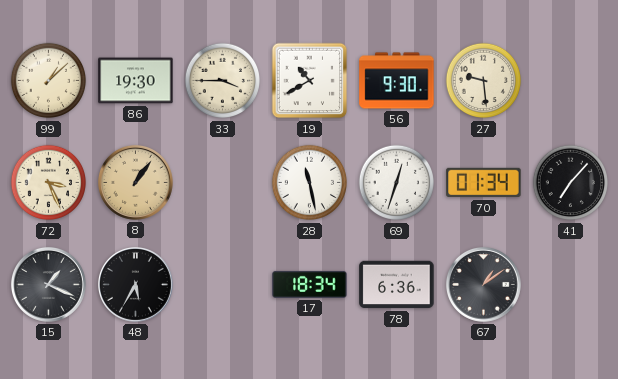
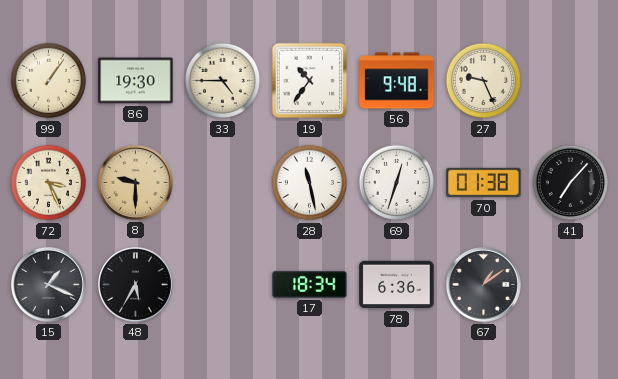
99: 1:08 -> 1:06 (49, 81)
33: 3:45 -> 4:45 (223, 81)
19: 10:40 -> 10:36 (310, 81)
56: 9:30 -> 9:48 (397, 81)
27: 9:29 -> 9:26 (484, 81)
8: 1:06 -> 9:30 (135, 182)
70: 01:34 -> 01:38 (484, 183)
